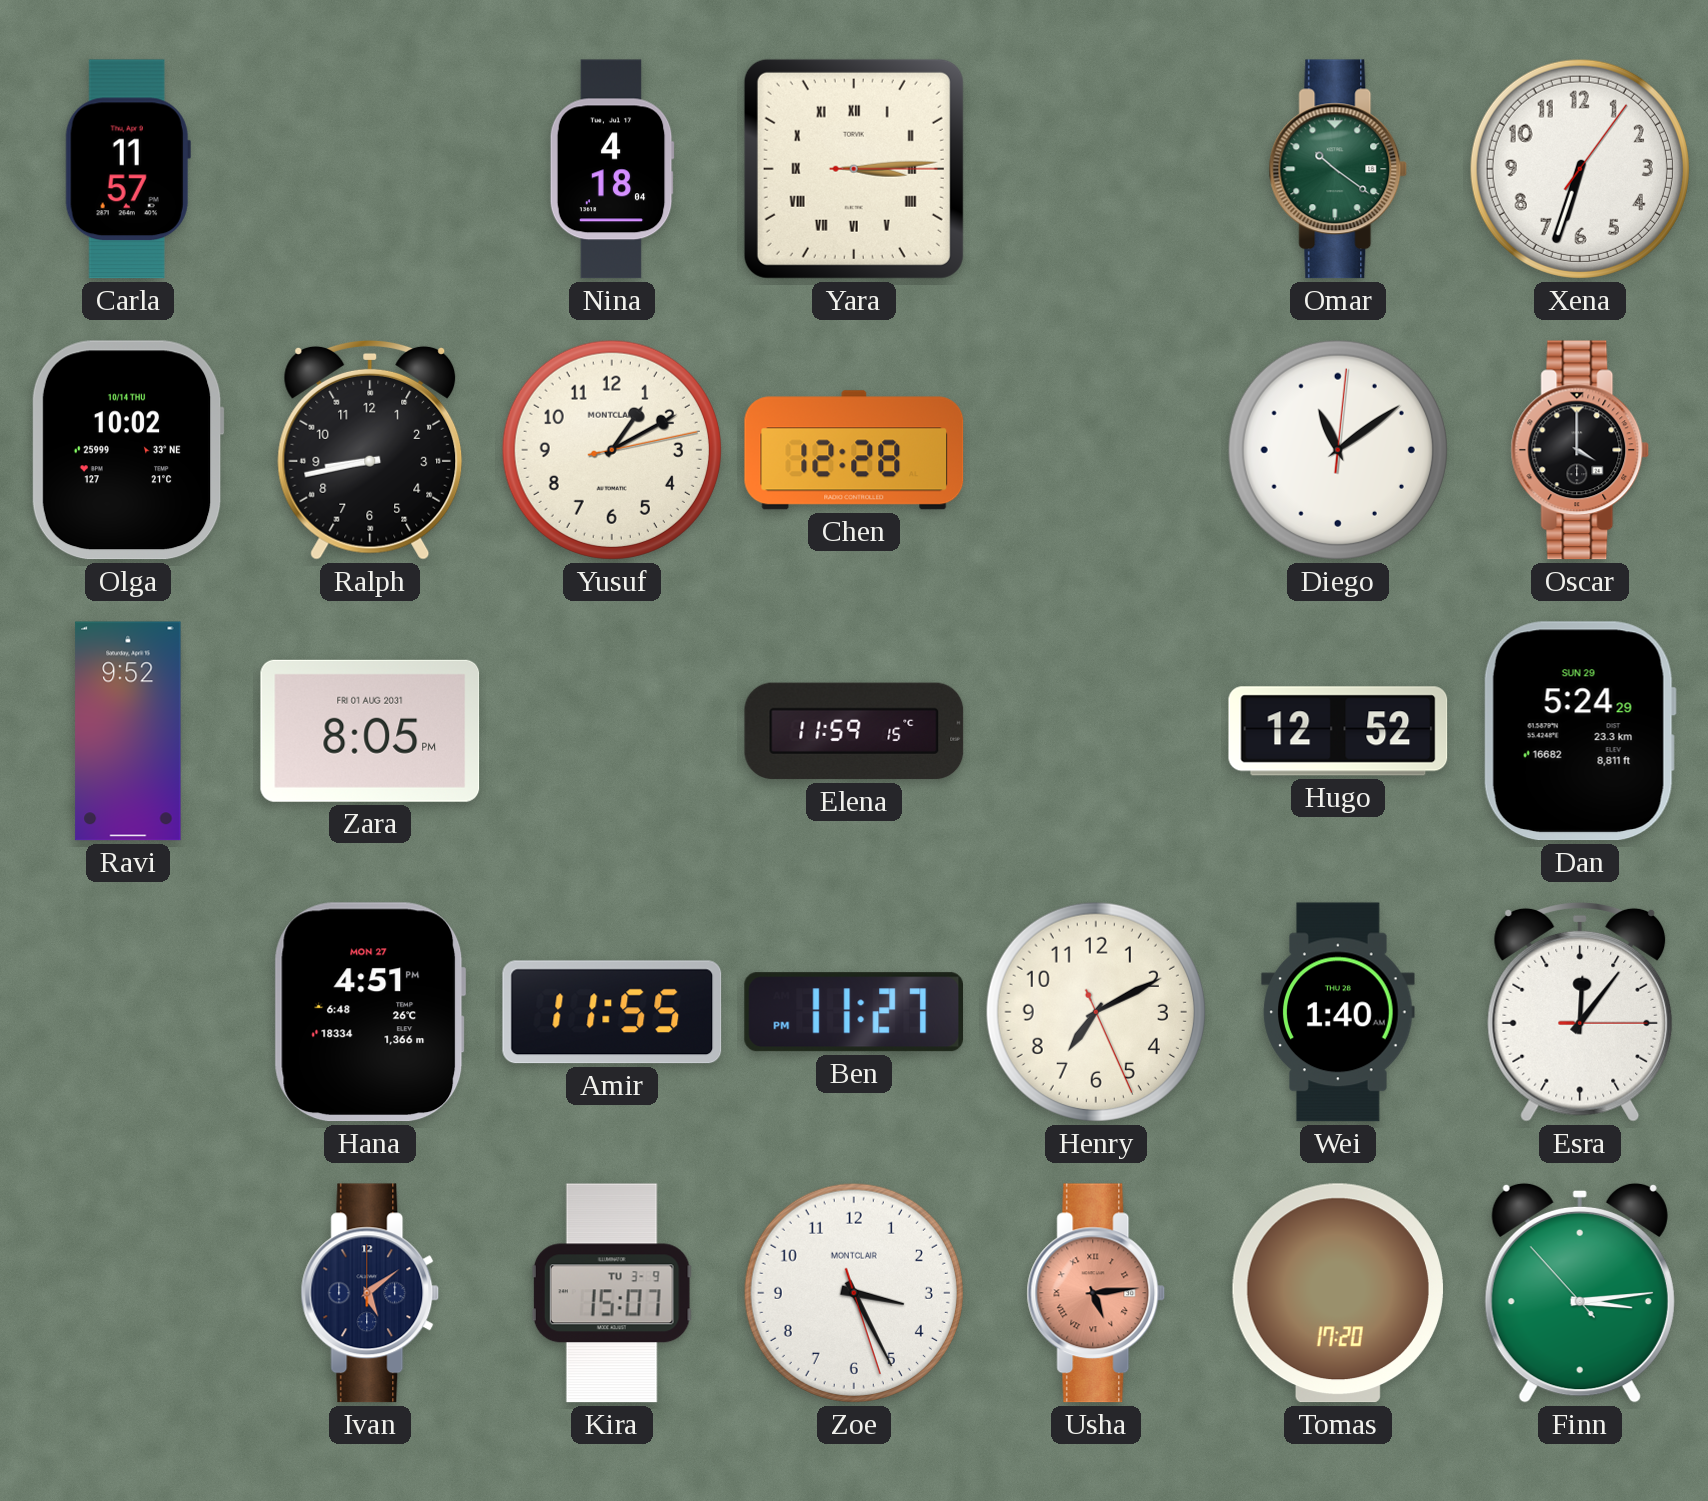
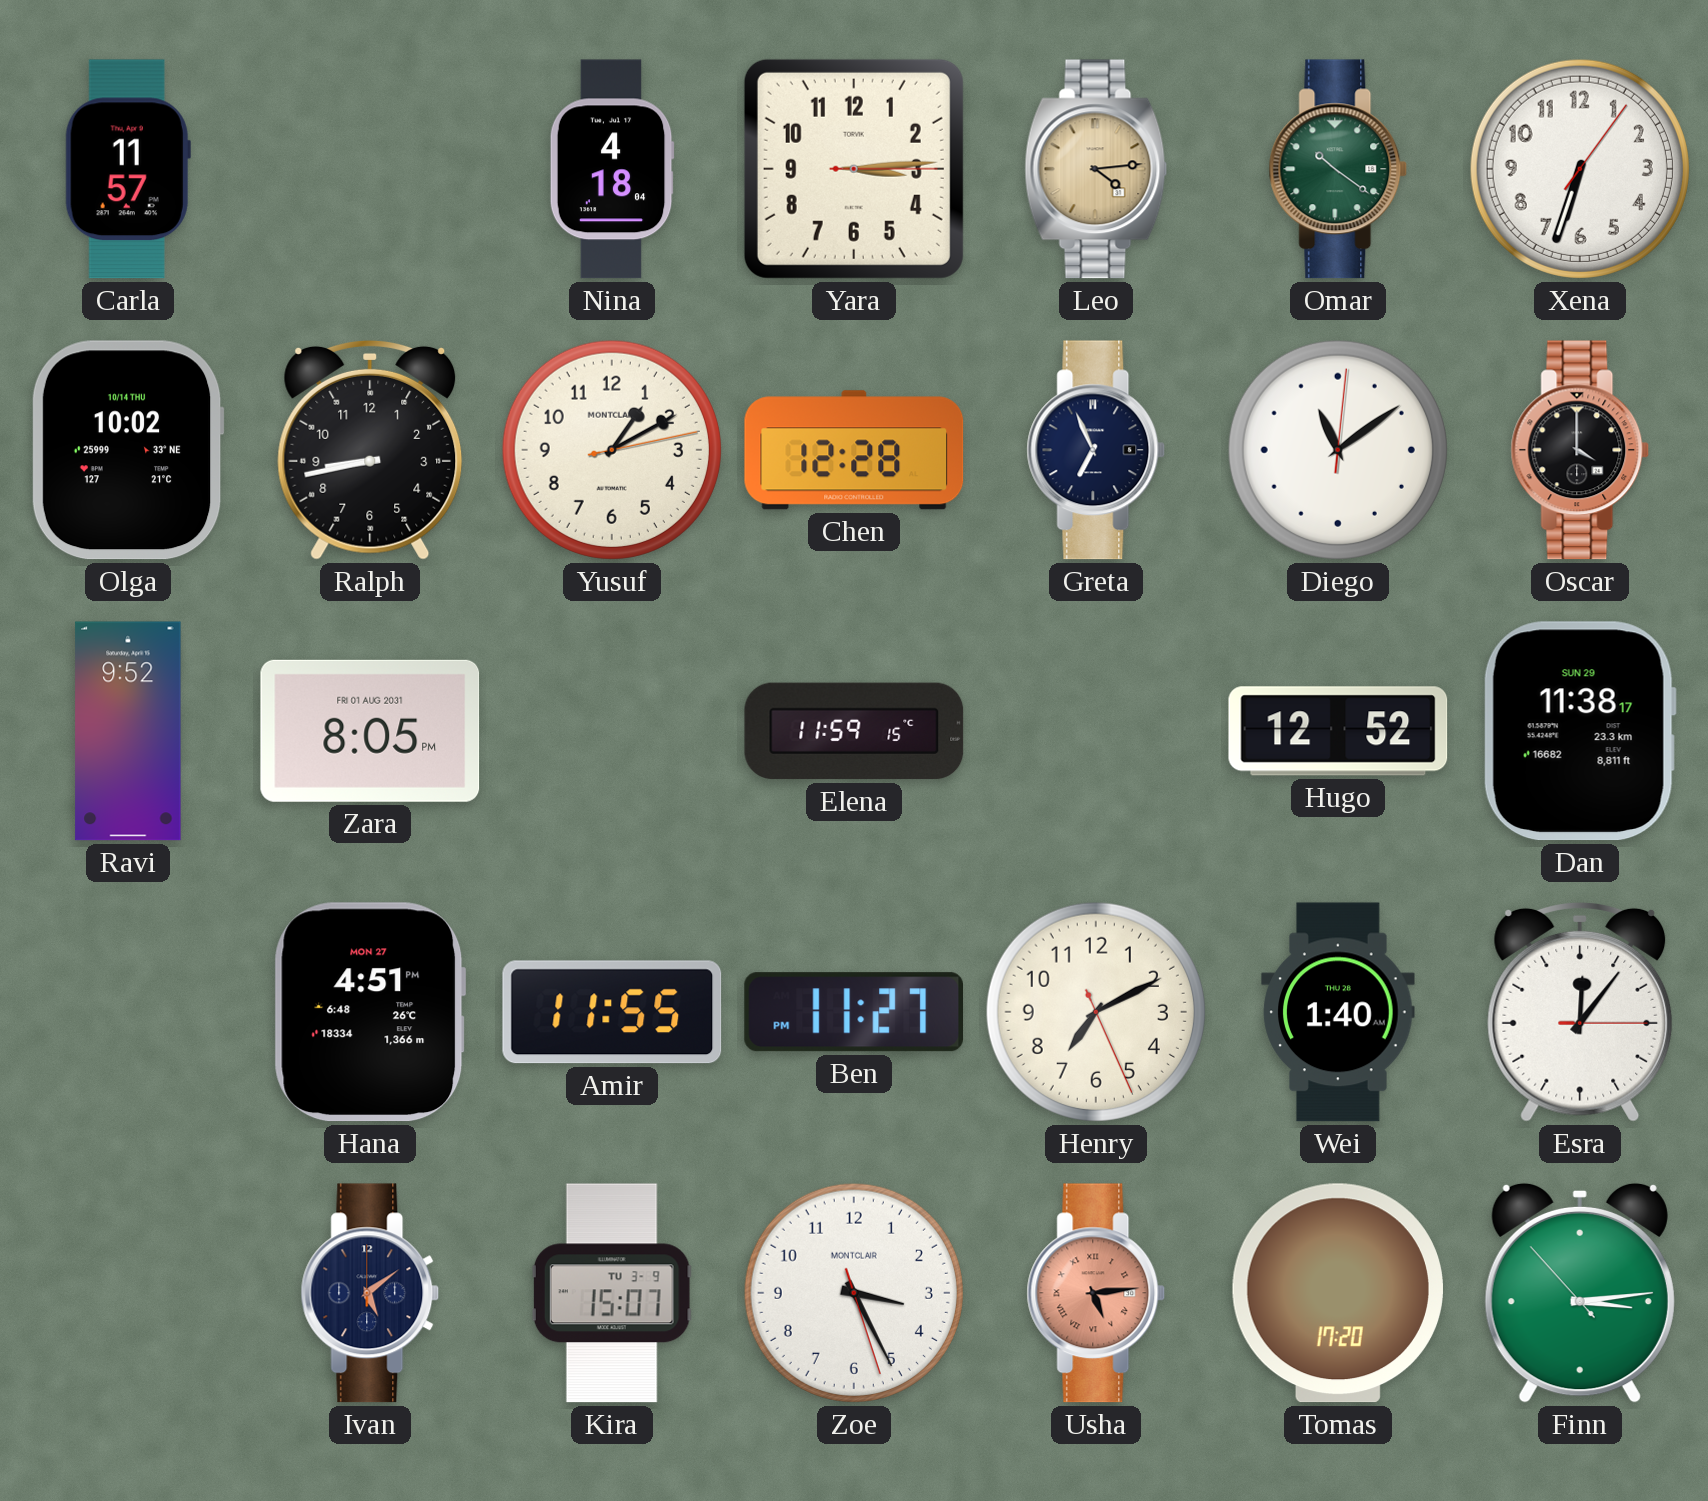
Yara numerals: Roman -> Arabic (854, 169)
Leo: none -> 4:14 (1096, 169)
Greta: none -> 6:56 (1096, 450)
Dan: 5:24 -> 11:38 (1580, 731)
